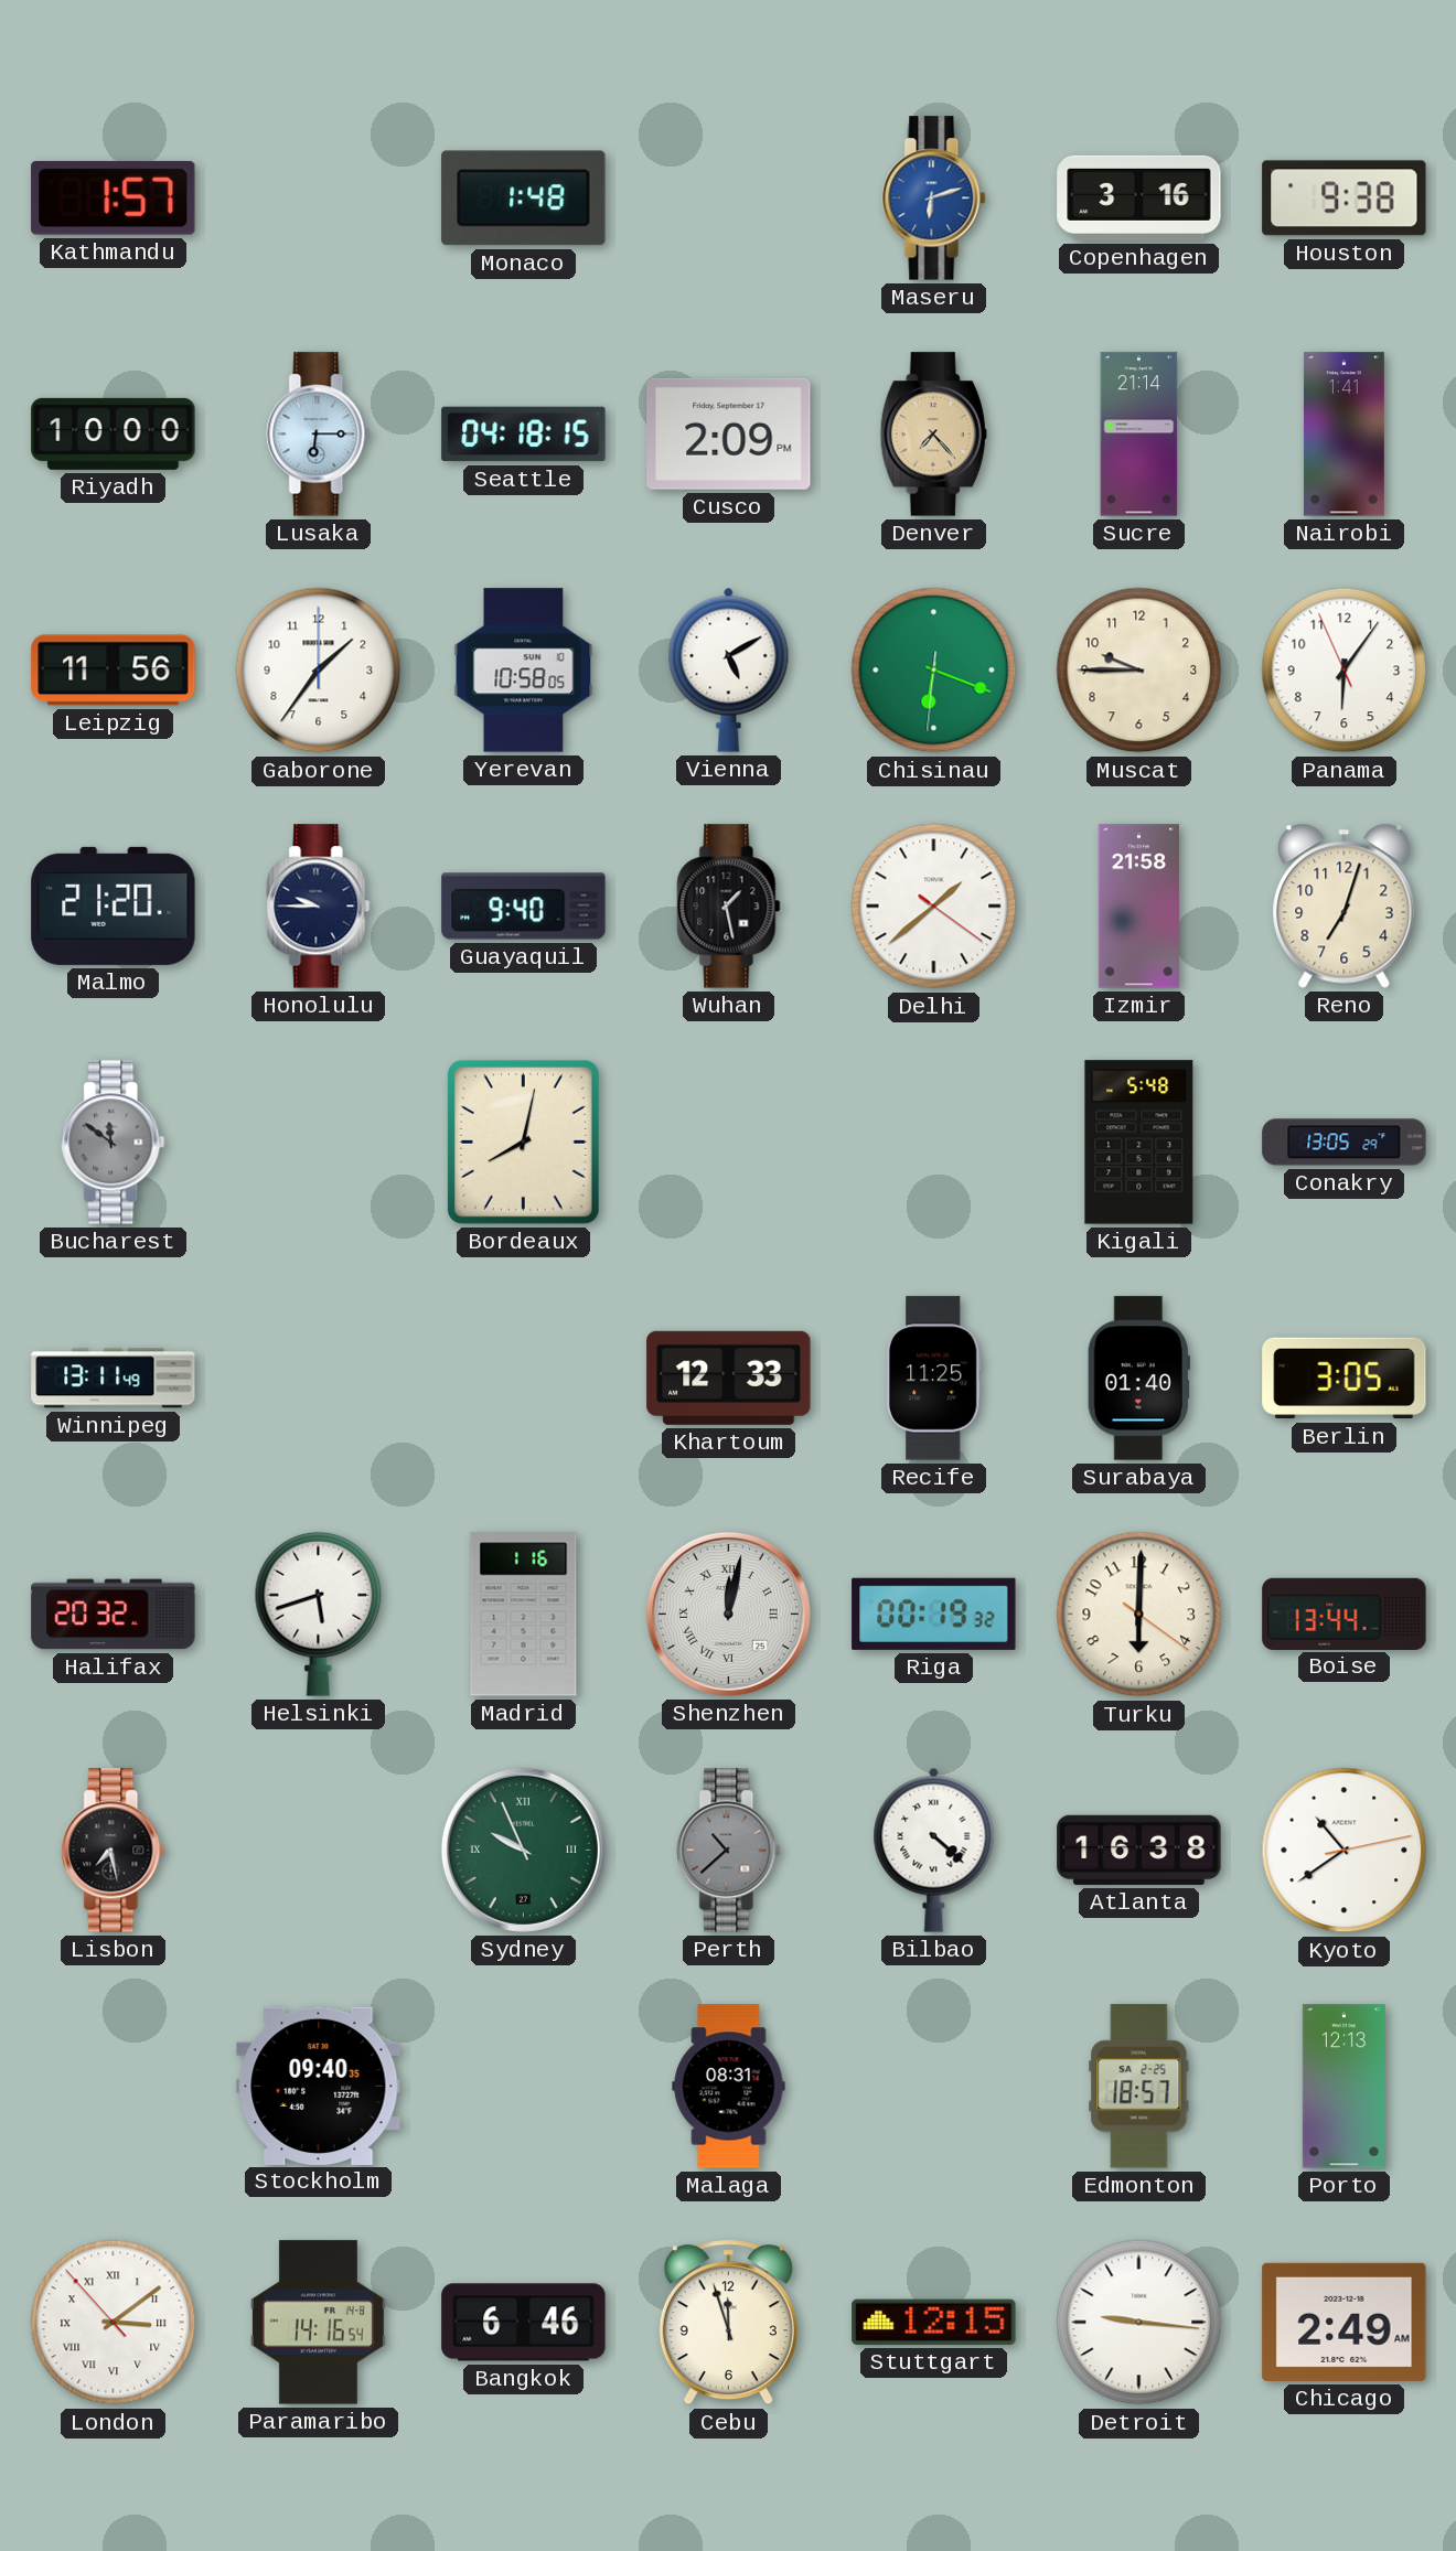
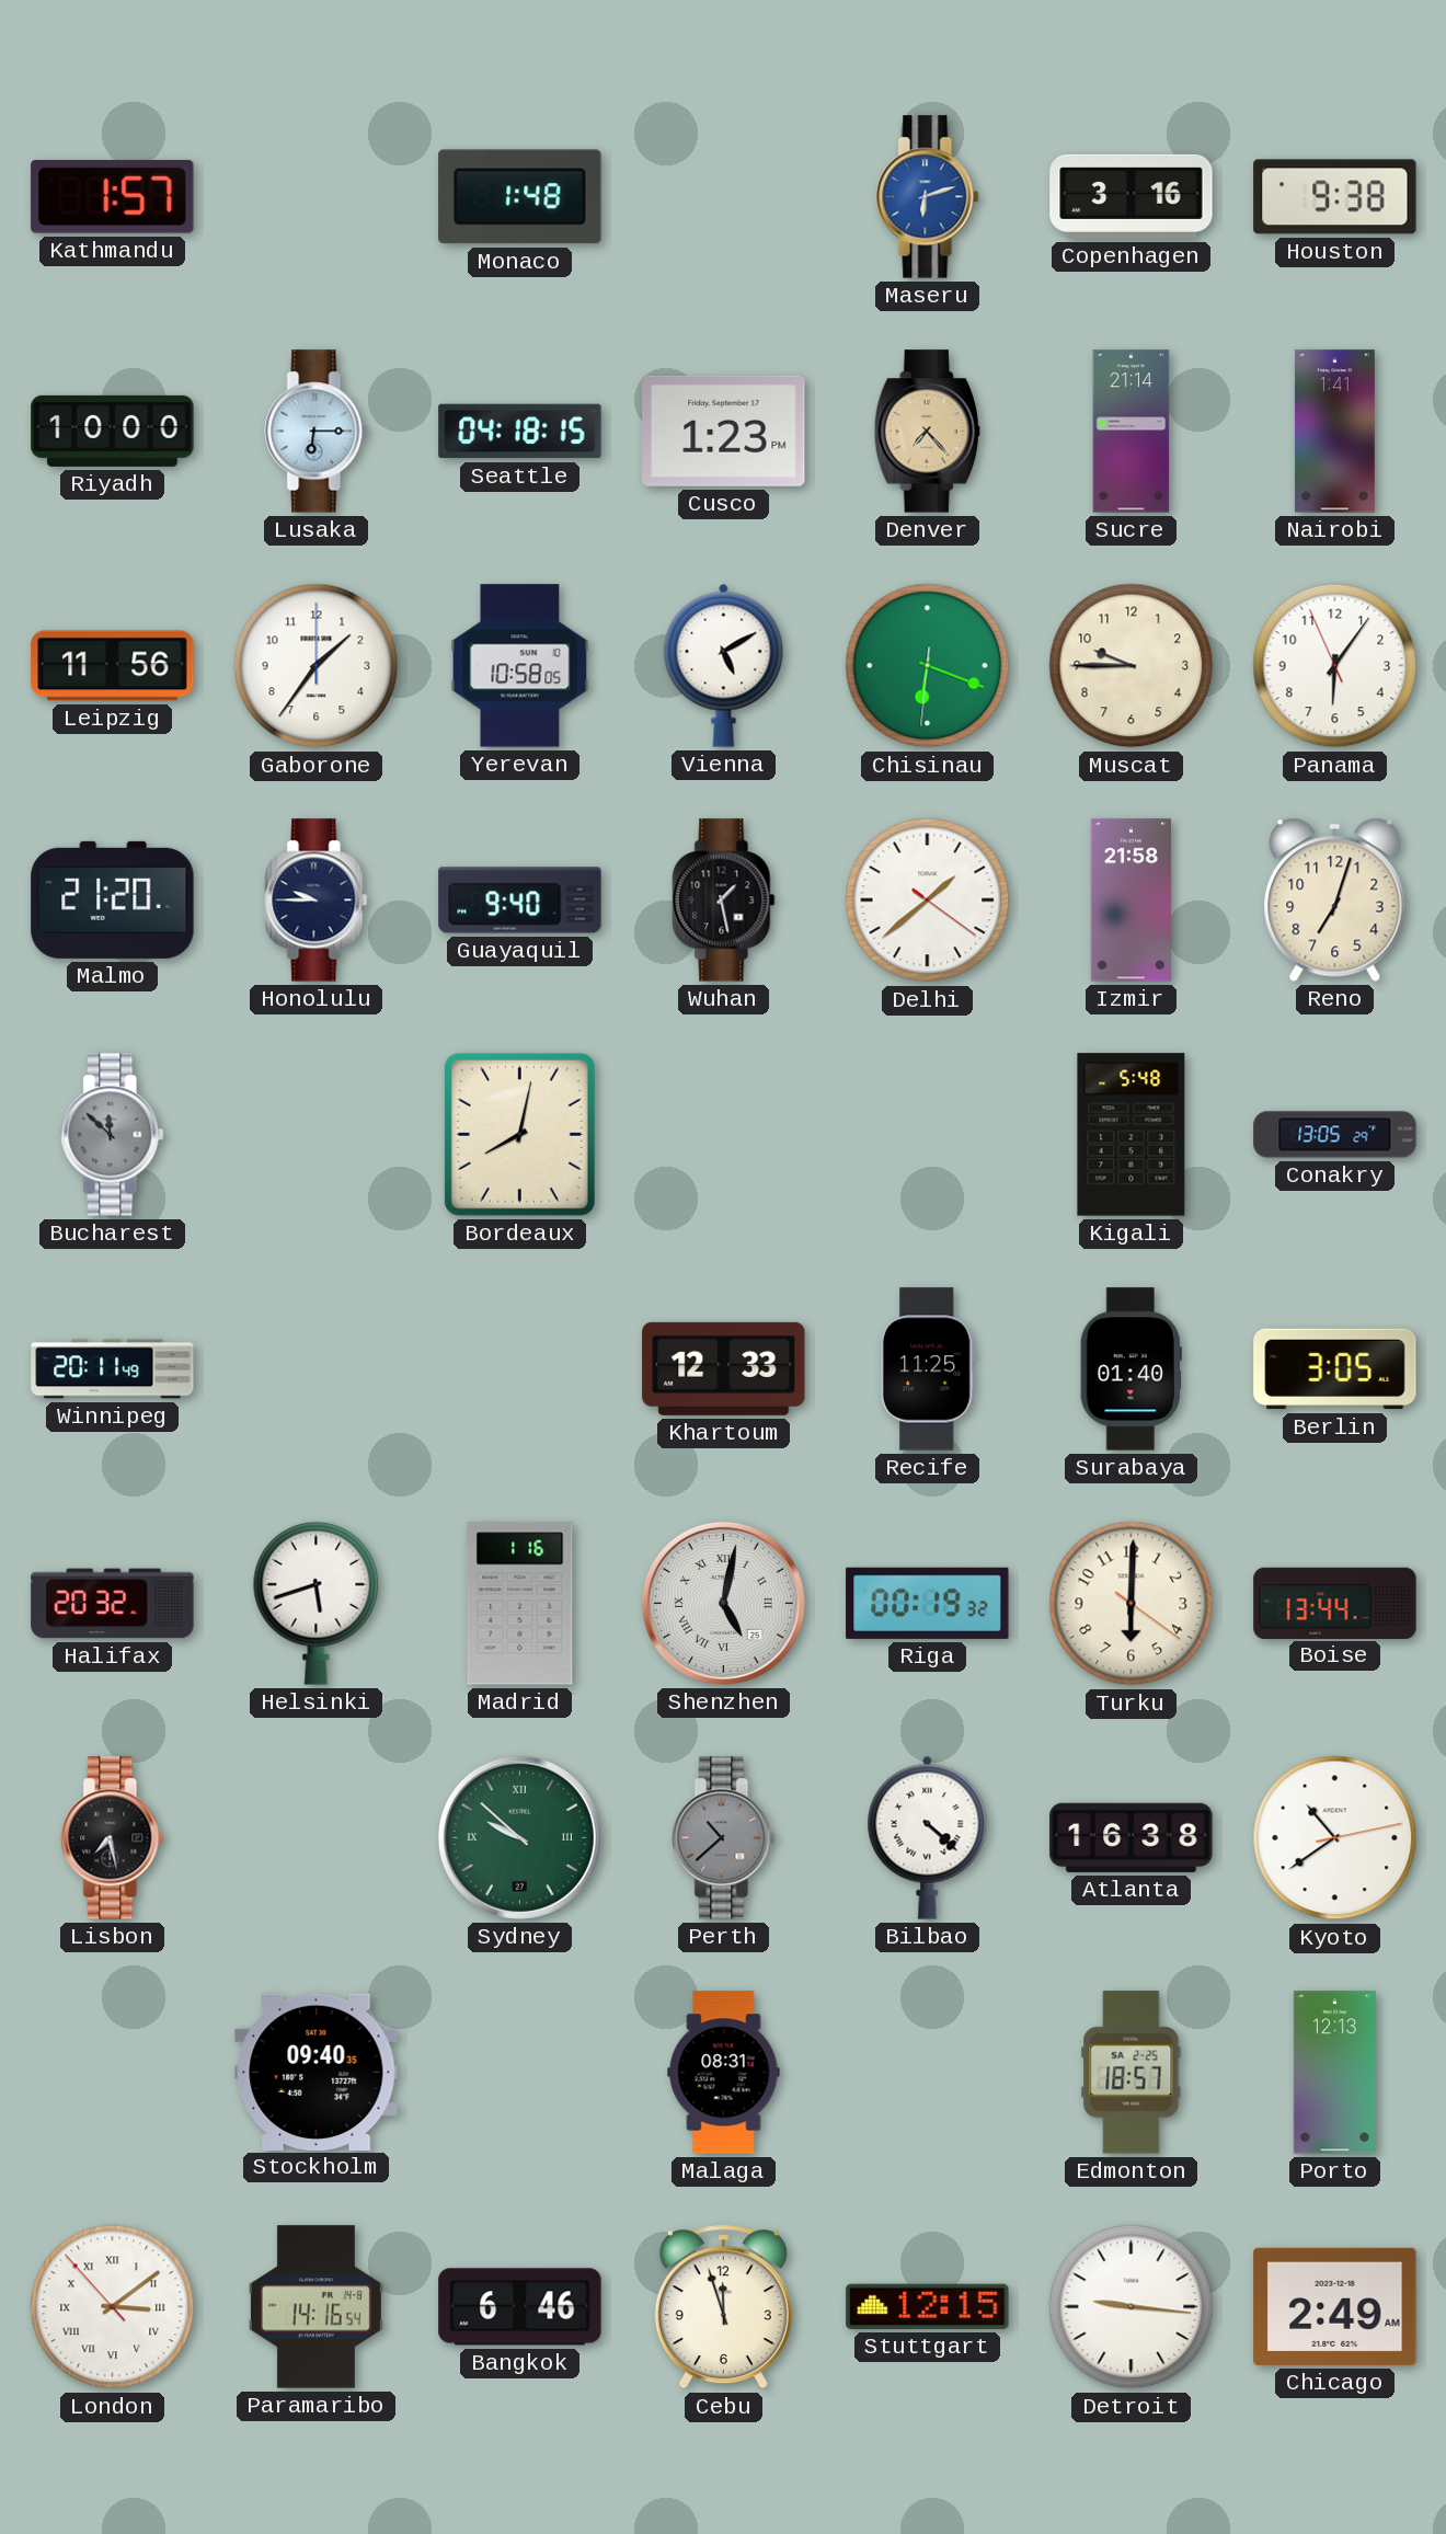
Cusco: 2:09 -> 1:23 (724, 431)
Bucharest: 11:51 -> 11:52 (113, 1135)
Winnipeg: 13:11 -> 20:11 (113, 1369)
Shenzhen: 12:02 -> 5:02 (723, 1603)
Sydney: 9:56 -> 9:52 (519, 1837)
